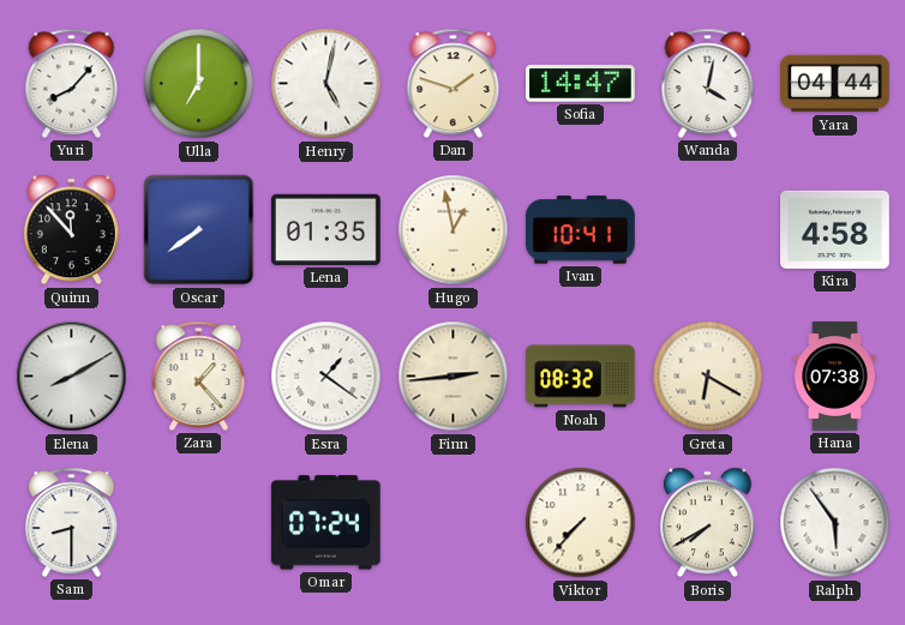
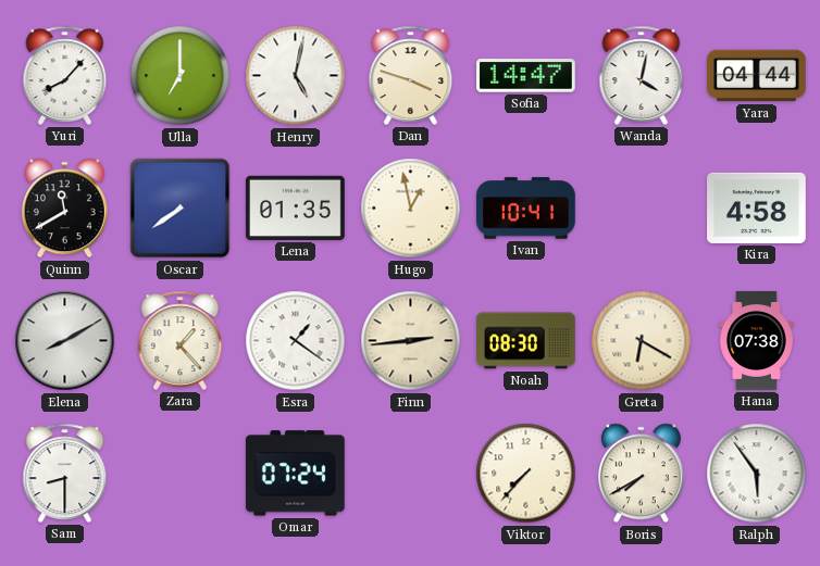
Dan: 1:48 -> 3:48 (411, 75)
Quinn: 11:53 -> 11:40 (64, 209)
Noah: 08:32 -> 08:30 (526, 341)
